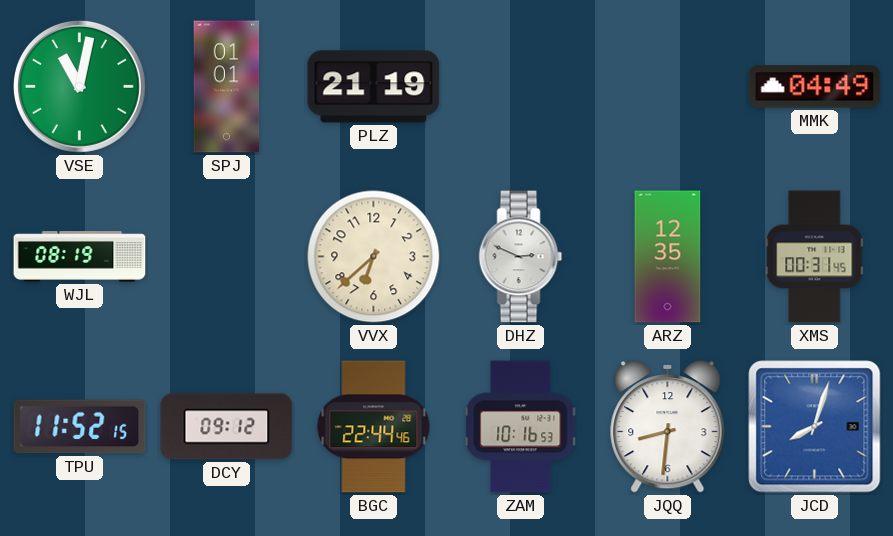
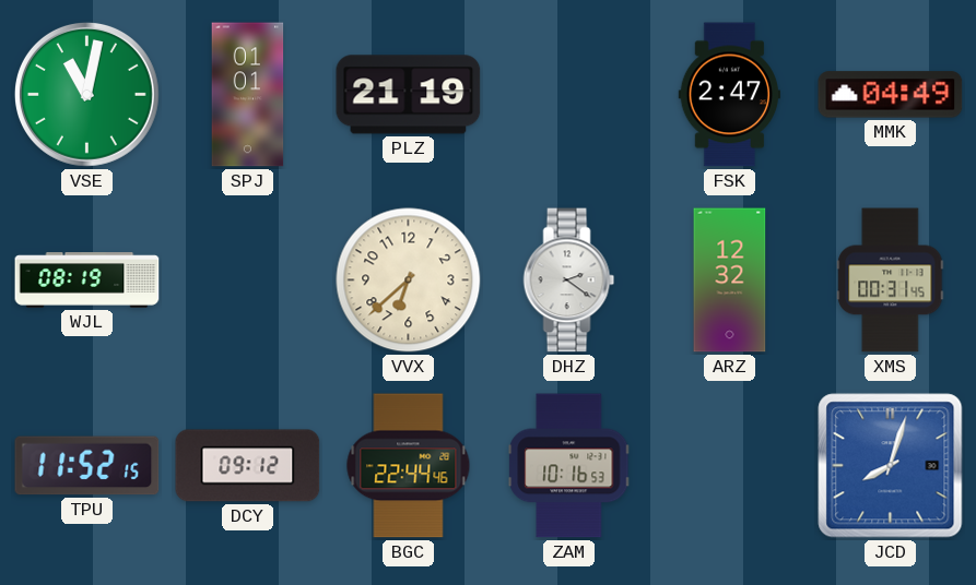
FSK: none -> 2:47 (729, 95)
DHZ: 2:49 -> 2:21 (569, 280)
ARZ: 12:35 -> 12:32 (730, 280)
JQQ: 8:31 -> none (668, 426)
